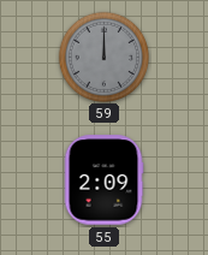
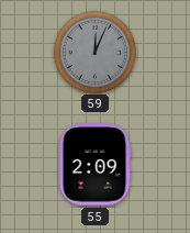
59: 12:00 -> 12:04 (94, 52)
